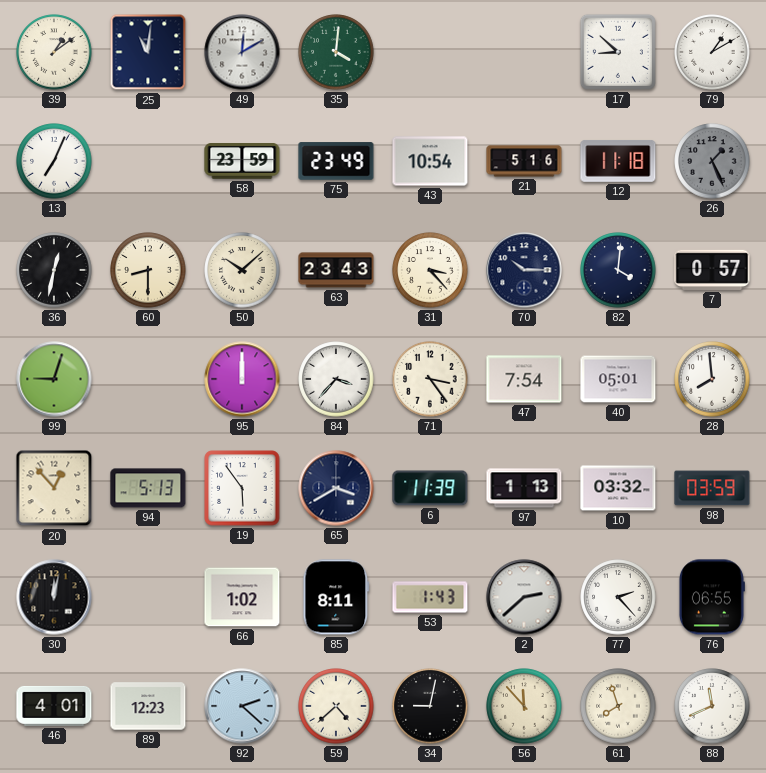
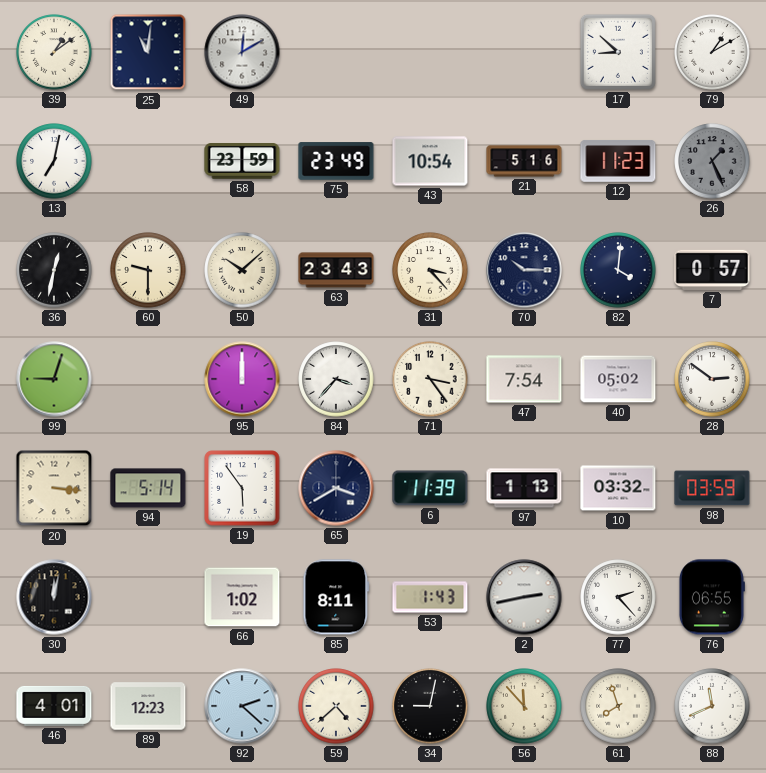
35: 4:01 -> none (336, 52)
13: 7:04 -> 7:02 (54, 161)
12: 11:18 -> 11:23 (618, 161)
60: 8:30 -> 9:30 (148, 270)
40: 05:01 -> 05:02 (618, 379)
28: 7:59 -> 2:51 (712, 379)
20: 12:53 -> 3:16 (54, 488)
94: 5:13 -> 5:14 (148, 488)
2: 2:38 -> 2:43 (524, 597)
